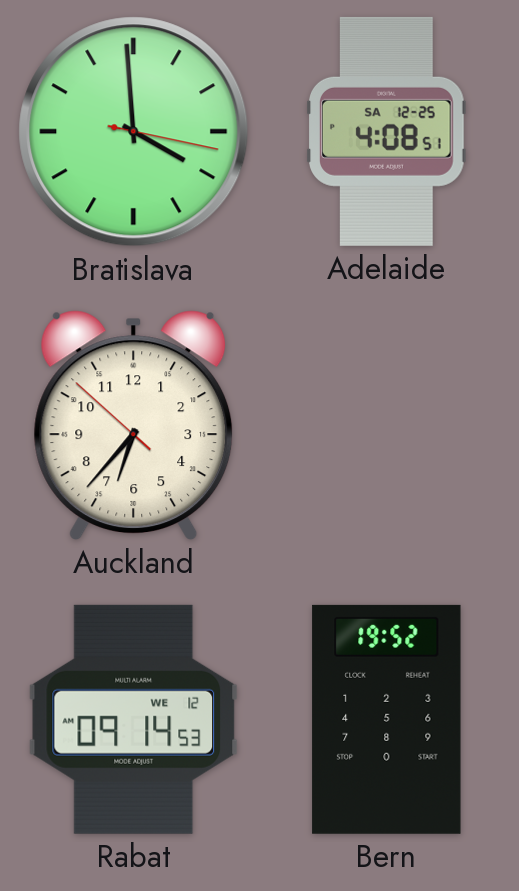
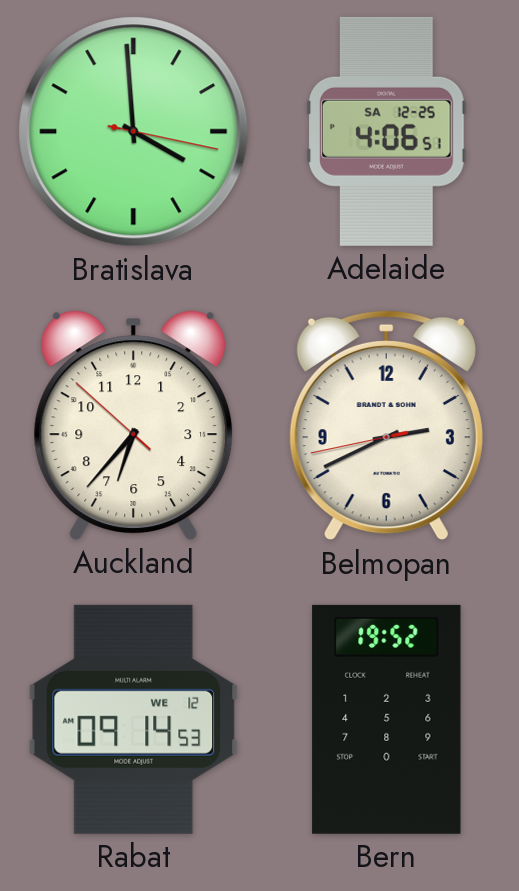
Adelaide: 4:08 -> 4:06 (387, 131)
Belmopan: none -> 2:40 (386, 425)
